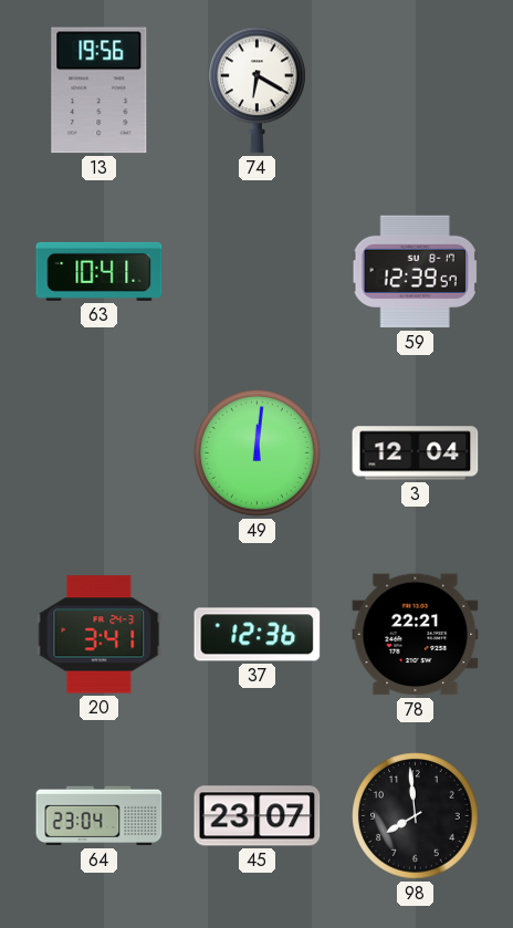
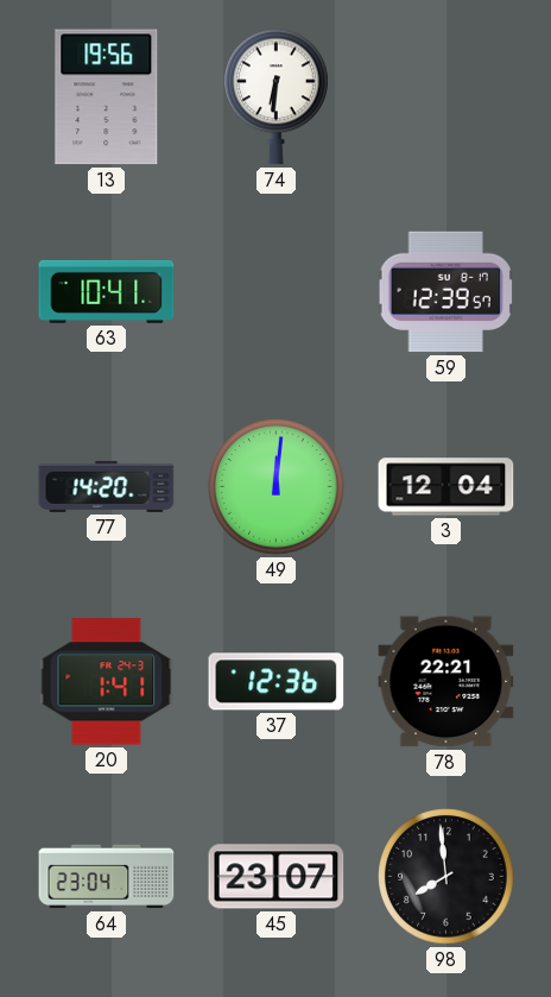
74: 6:20 -> 6:31 (277, 97)
77: none -> 14:20 (107, 486)
20: 3:41 -> 1:41 (107, 682)
